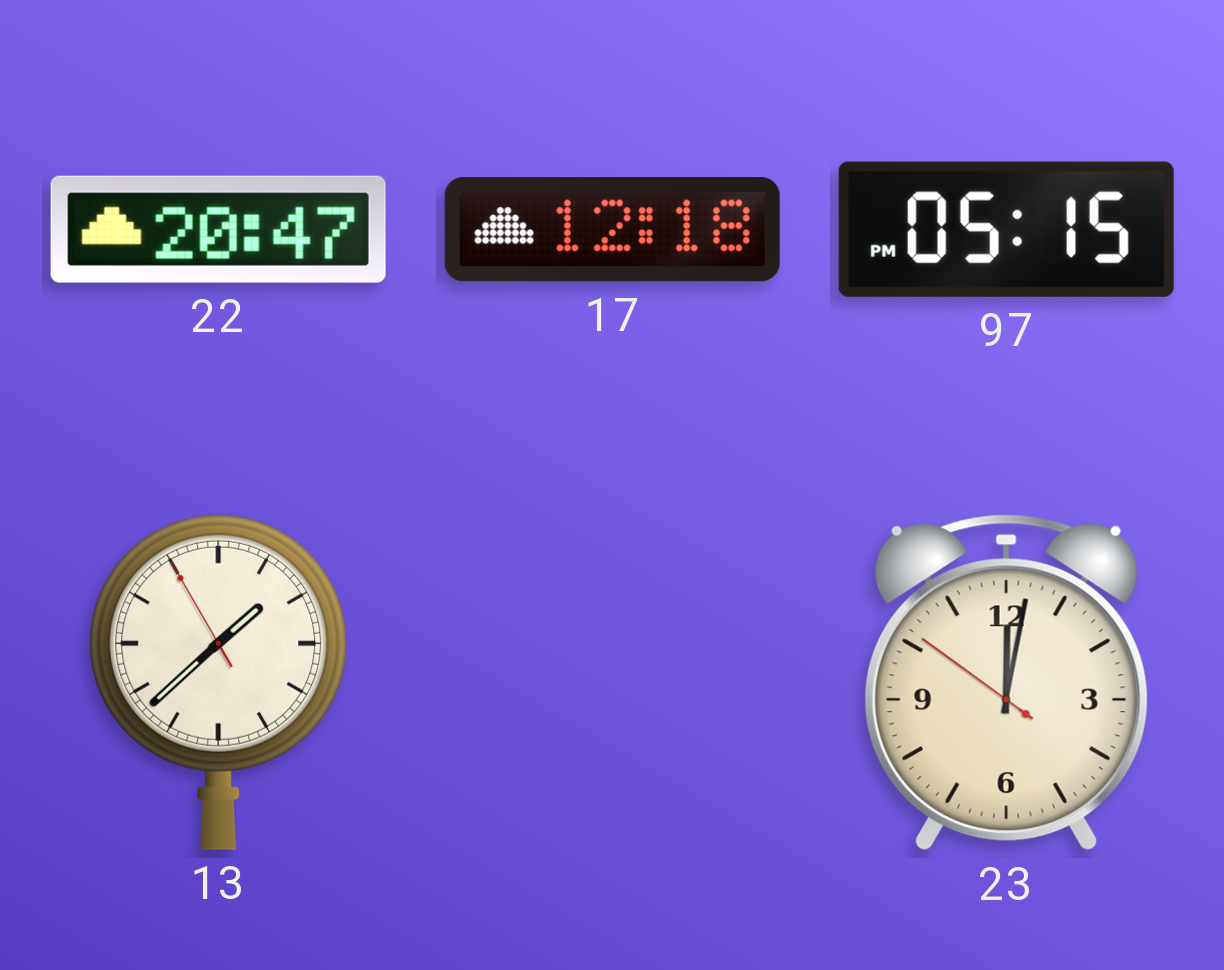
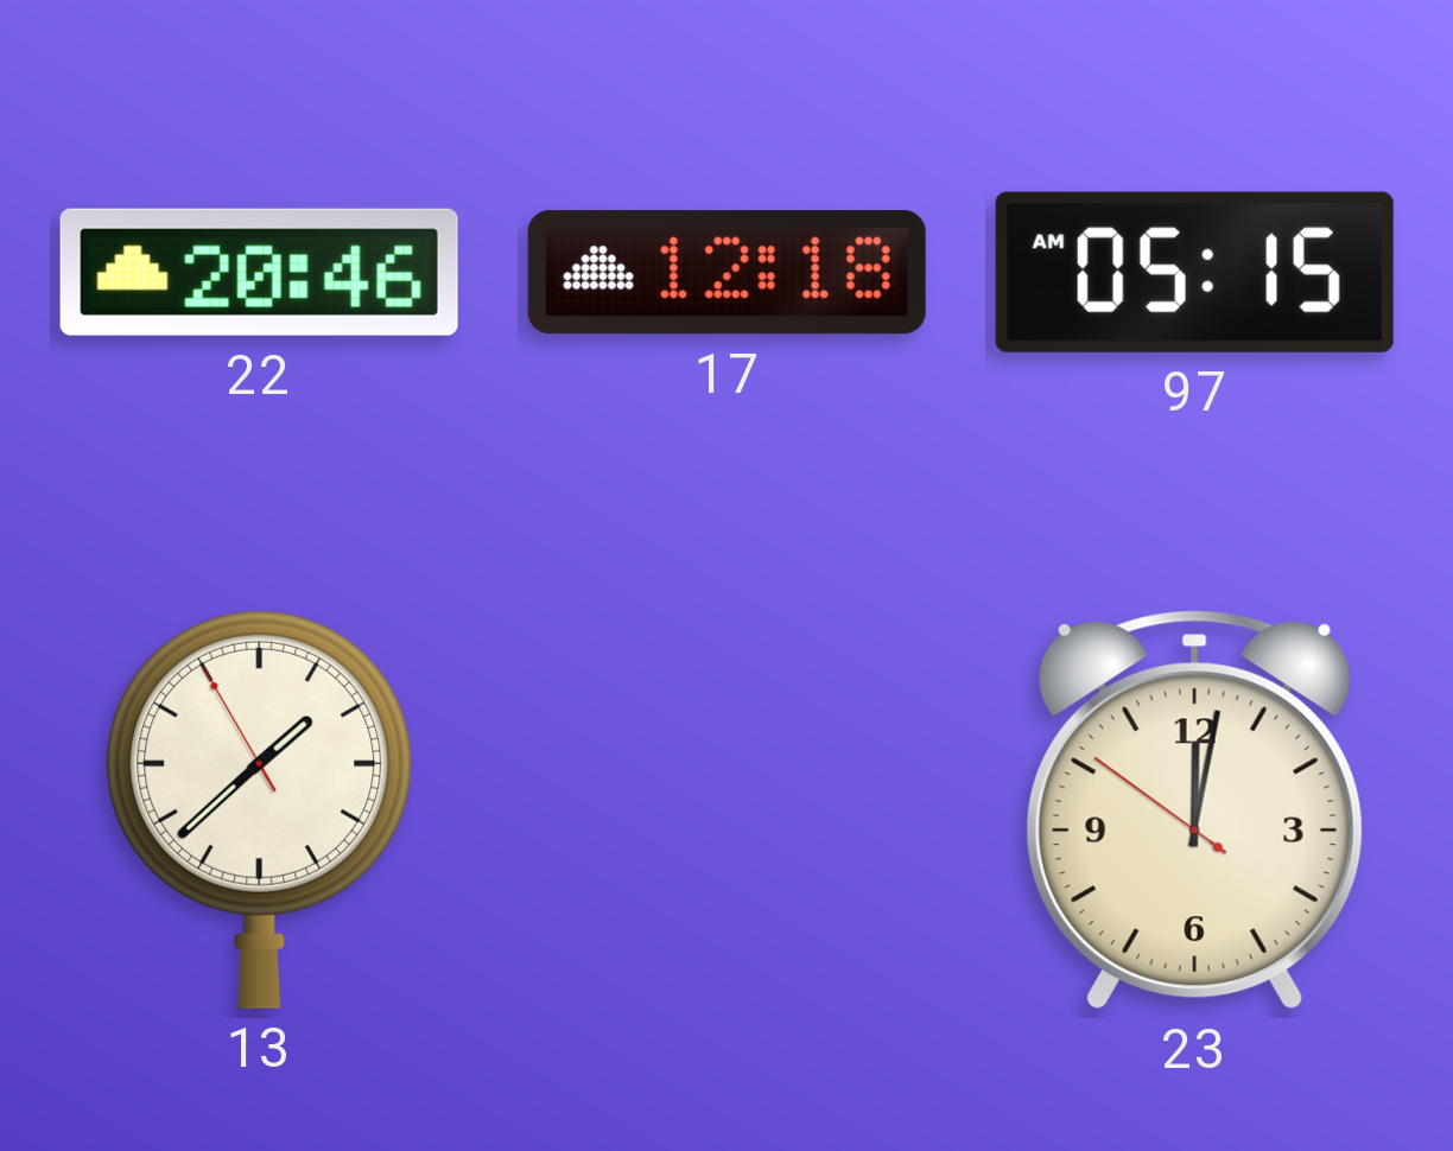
22: 20:47 -> 20:46 (259, 272)
97: 05:15 PM -> 05:15 AM (1194, 272)
